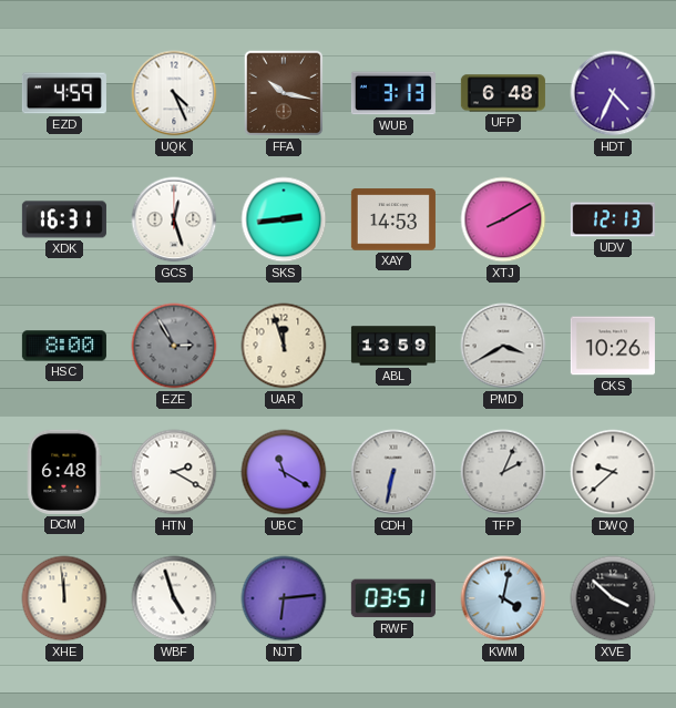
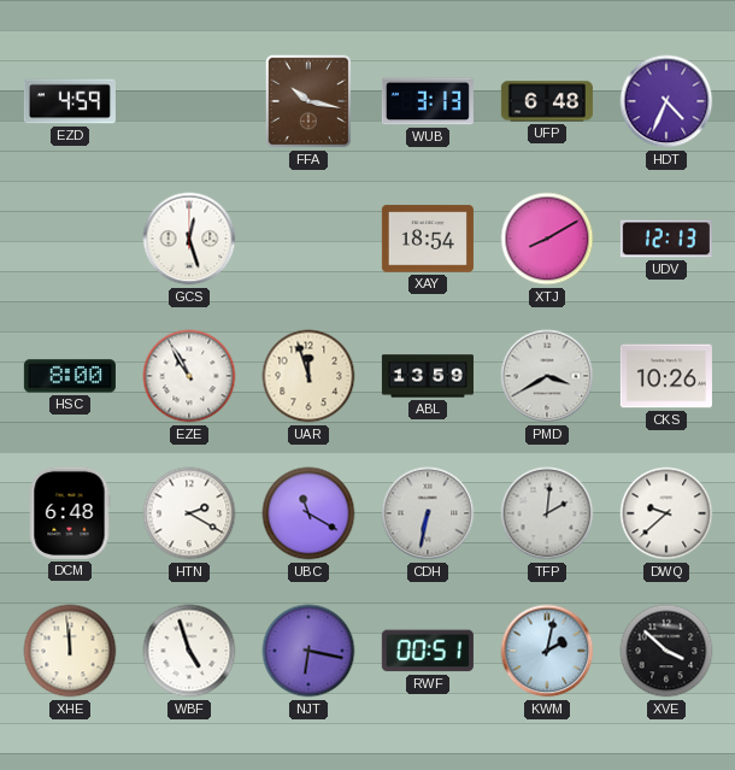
UQK: 4:26 -> none (174, 93)
XDK: 16:31 -> none (64, 219)
SKS: 2:44 -> none (284, 219)
XAY: 14:53 -> 18:54 (428, 239)
EZE: 2:55 -> 10:55 (189, 376)
EZE dial: grey -> white (189, 376)
TFP: 2:04 -> 2:01 (547, 513)
NJT: 6:14 -> 6:17 (308, 651)
RWF: 03:51 -> 00:51 (428, 651)
KWM: 4:02 -> 2:02 (547, 651)
